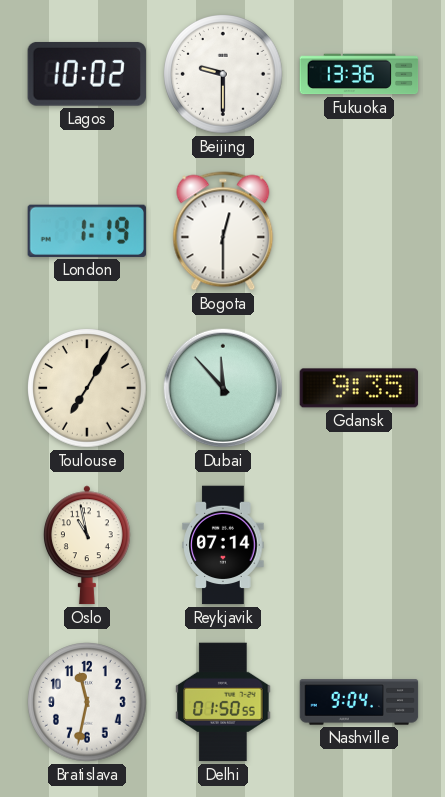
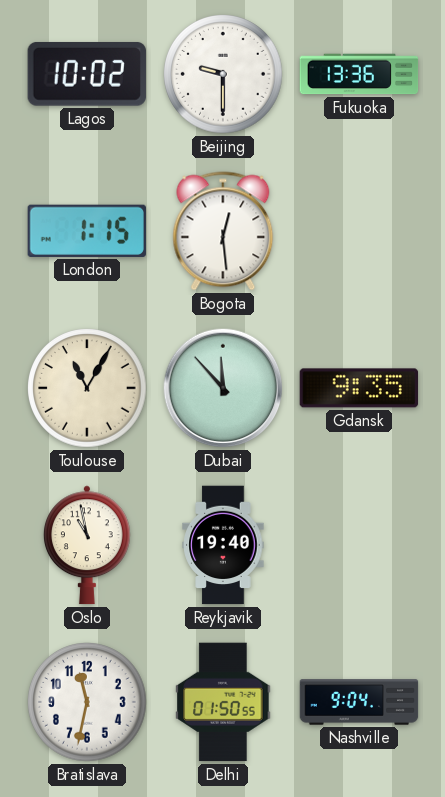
London: 1:19 -> 1:15 (86, 231)
Bogota: 12:30 -> 12:29 (223, 231)
Toulouse: 7:05 -> 11:05 (87, 388)
Reykjavik: 07:14 -> 19:40 (223, 545)
